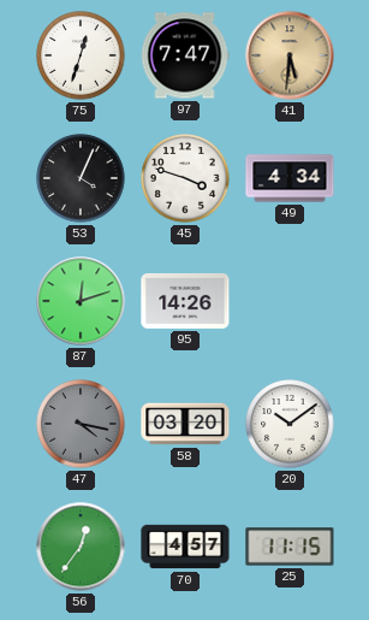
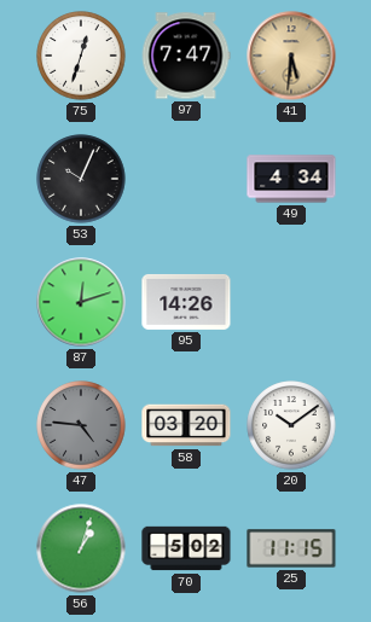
53: 4:04 -> 10:04 (81, 179)
45: 3:48 -> none (185, 178)
47: 4:17 -> 4:46 (81, 425)
56: 12:36 -> 1:03 (81, 548)
70: 4:57 -> 5:02 (186, 548)
